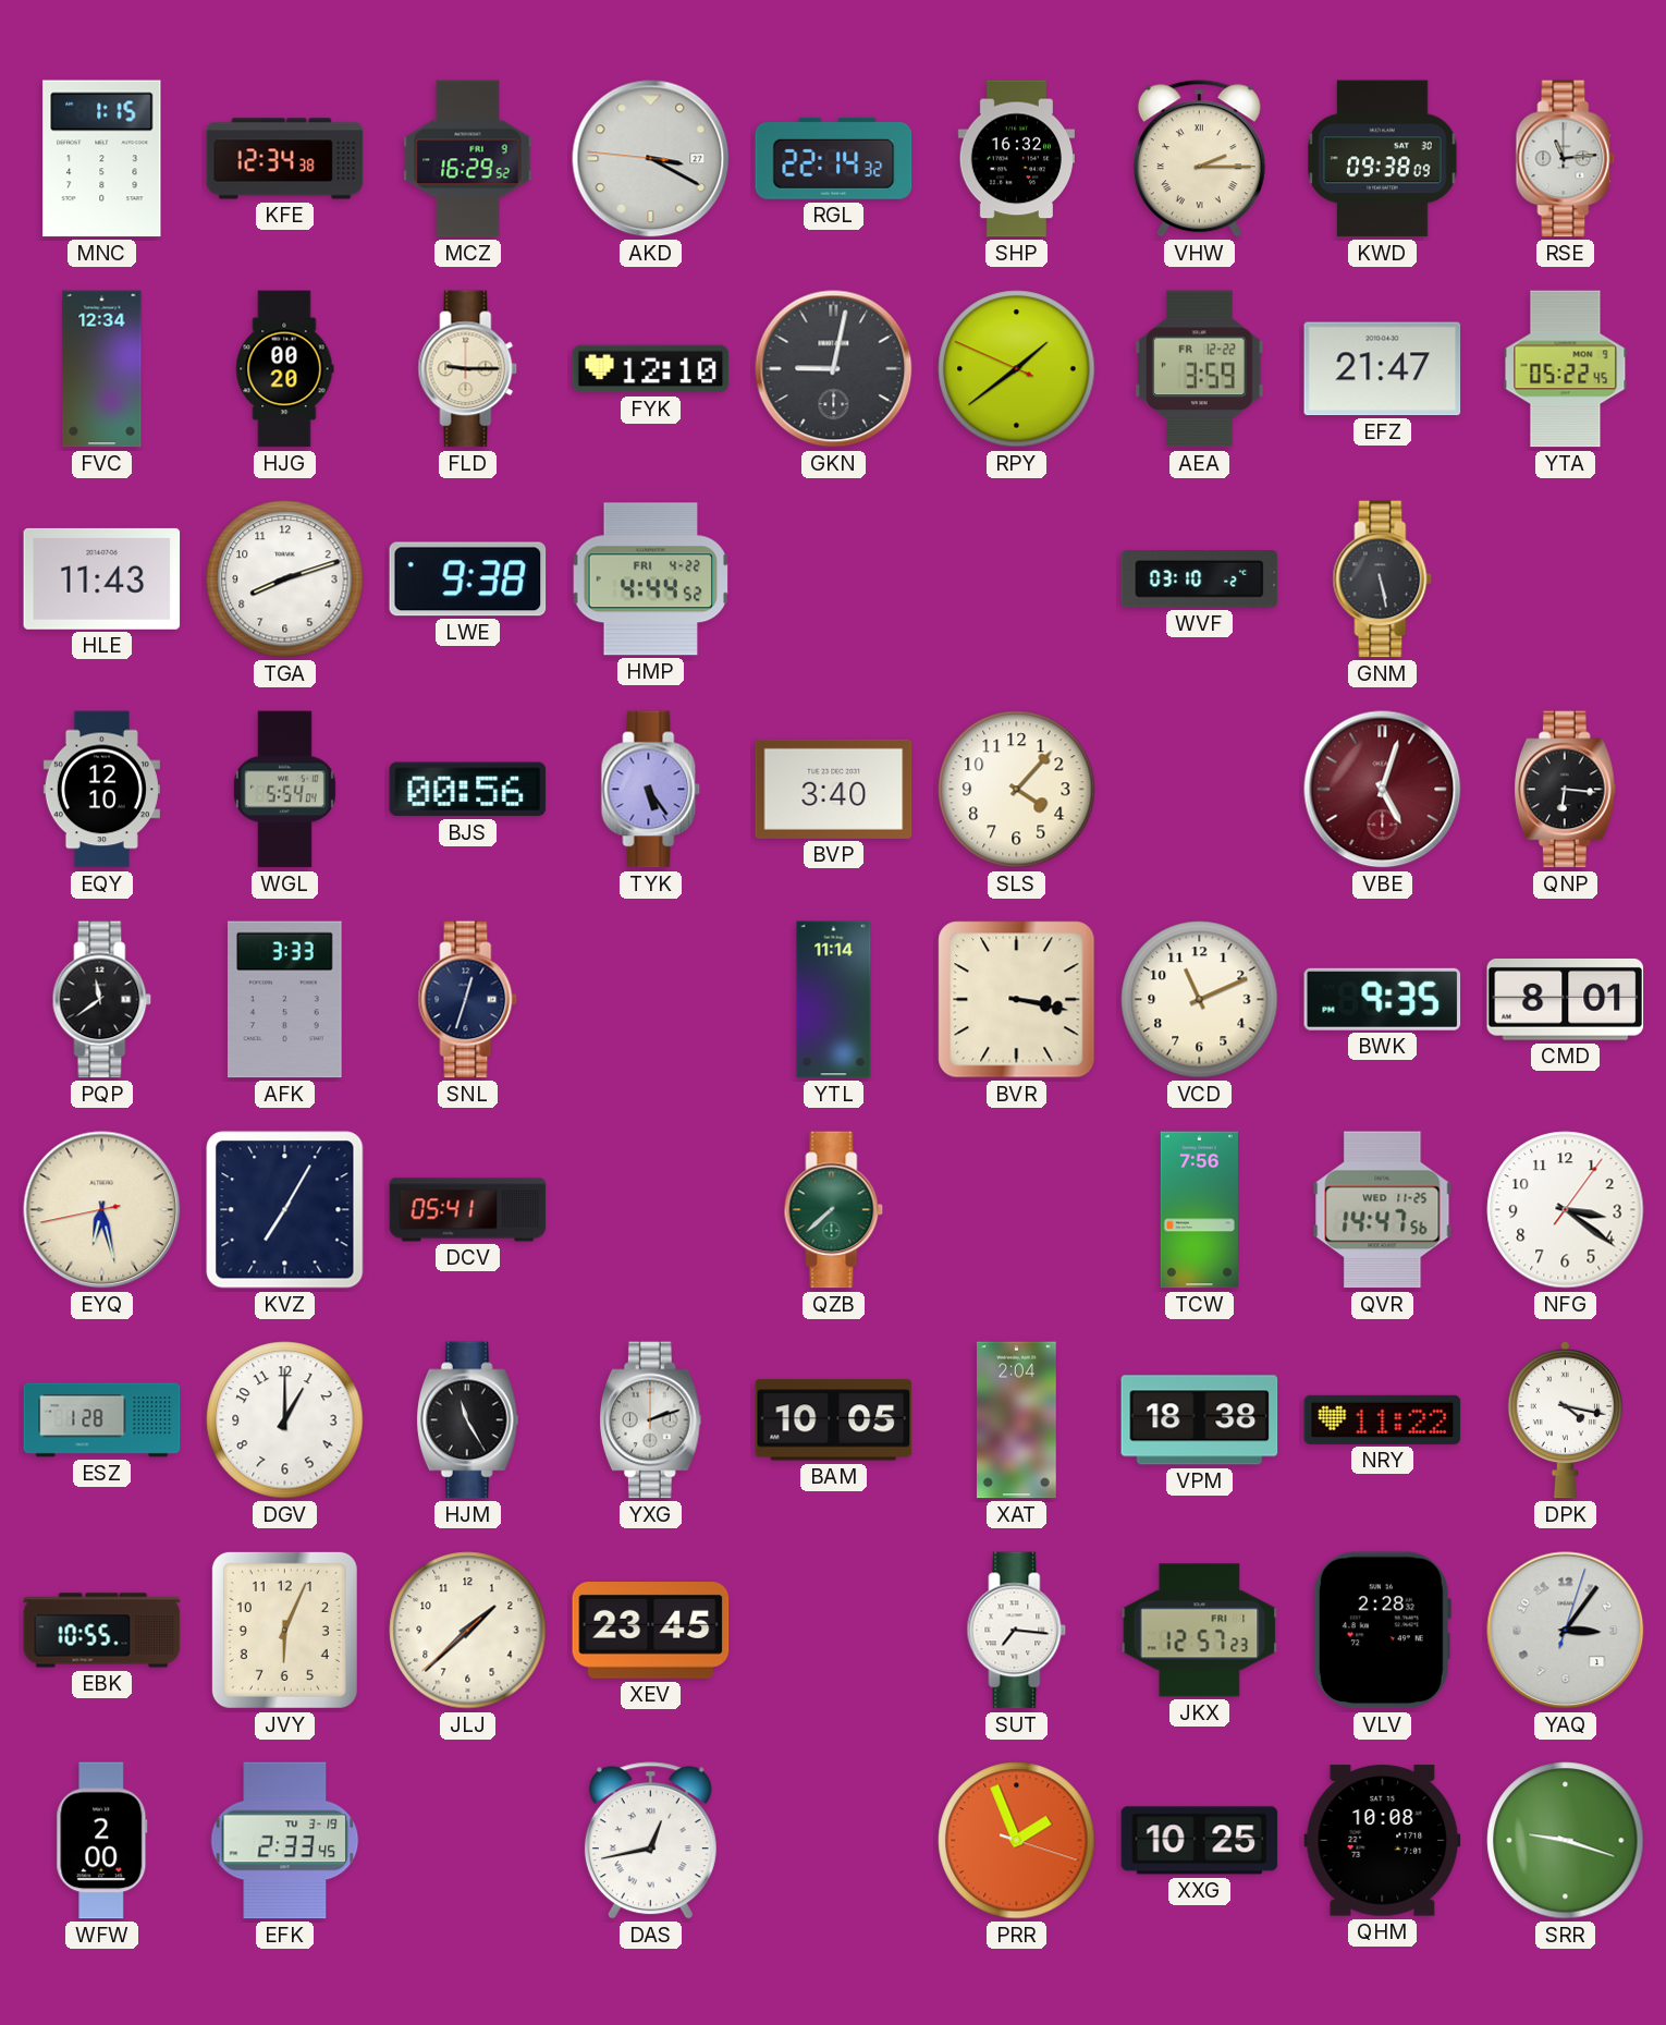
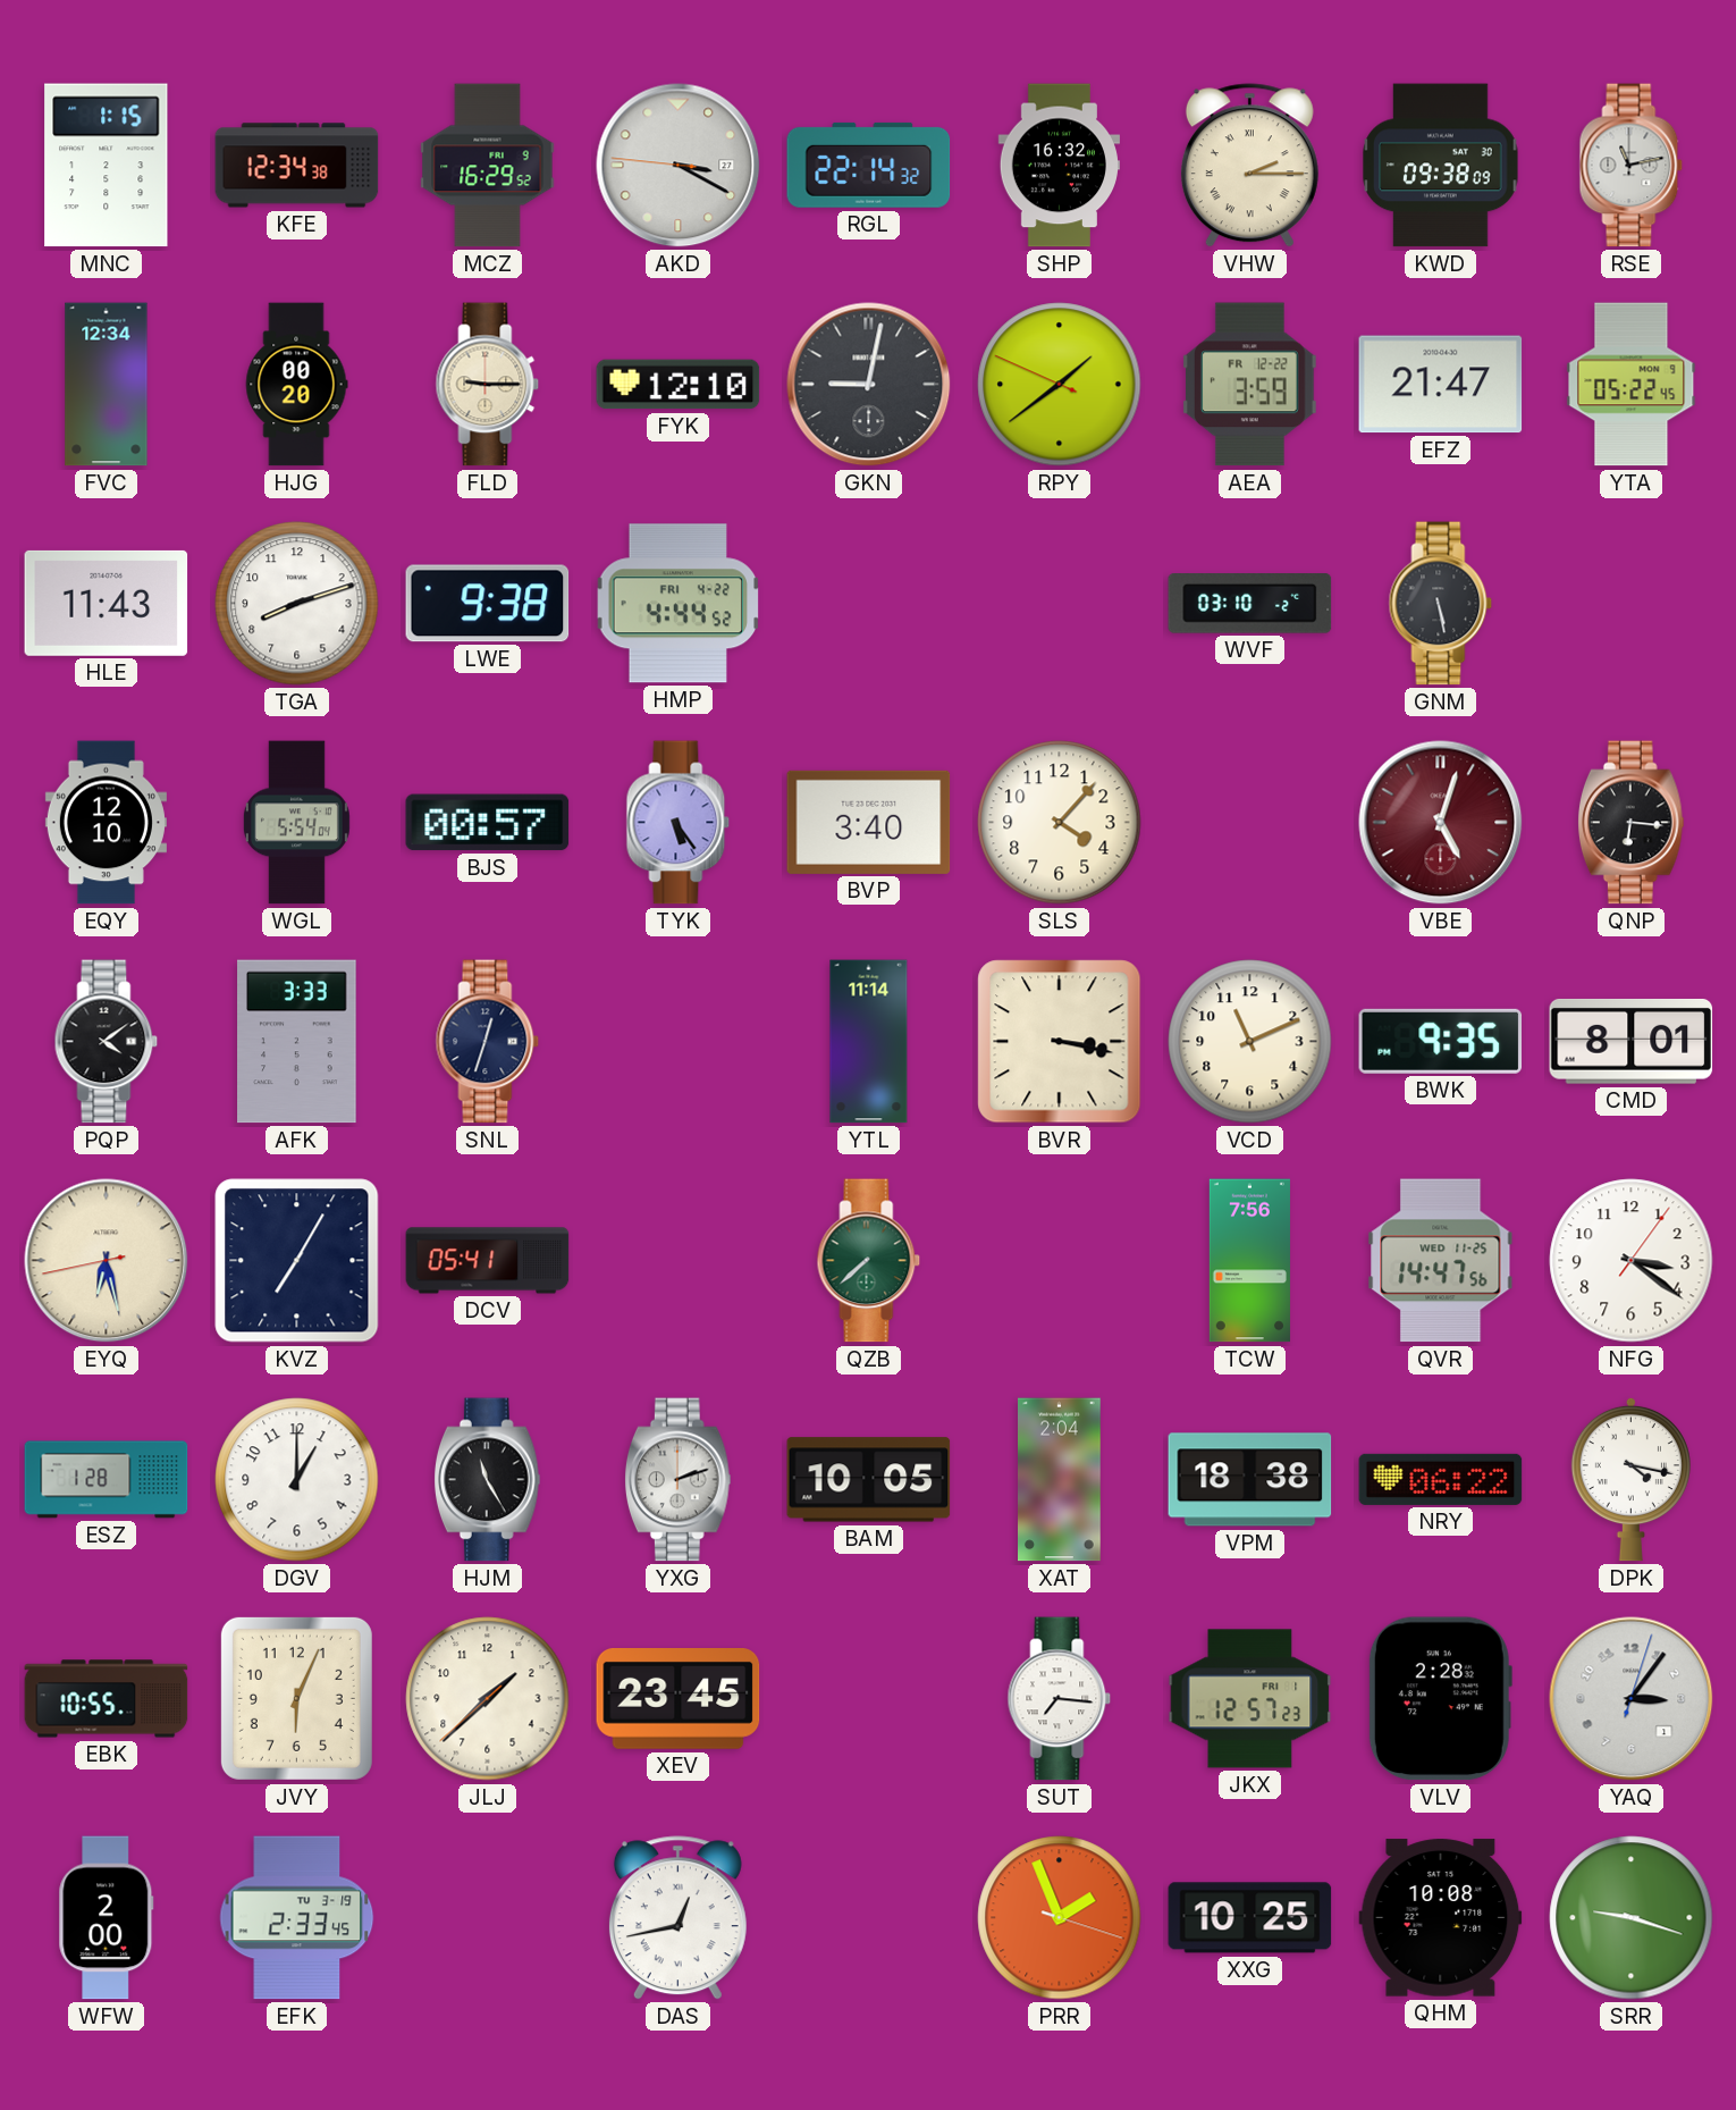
RSE: 11:14 -> 11:13 (1632, 166)
BJS: 00:56 -> 00:57 (488, 823)
PQP: 11:39 -> 4:09 (107, 1042)
NRY: 11:22 -> 06:22 (1441, 1479)
